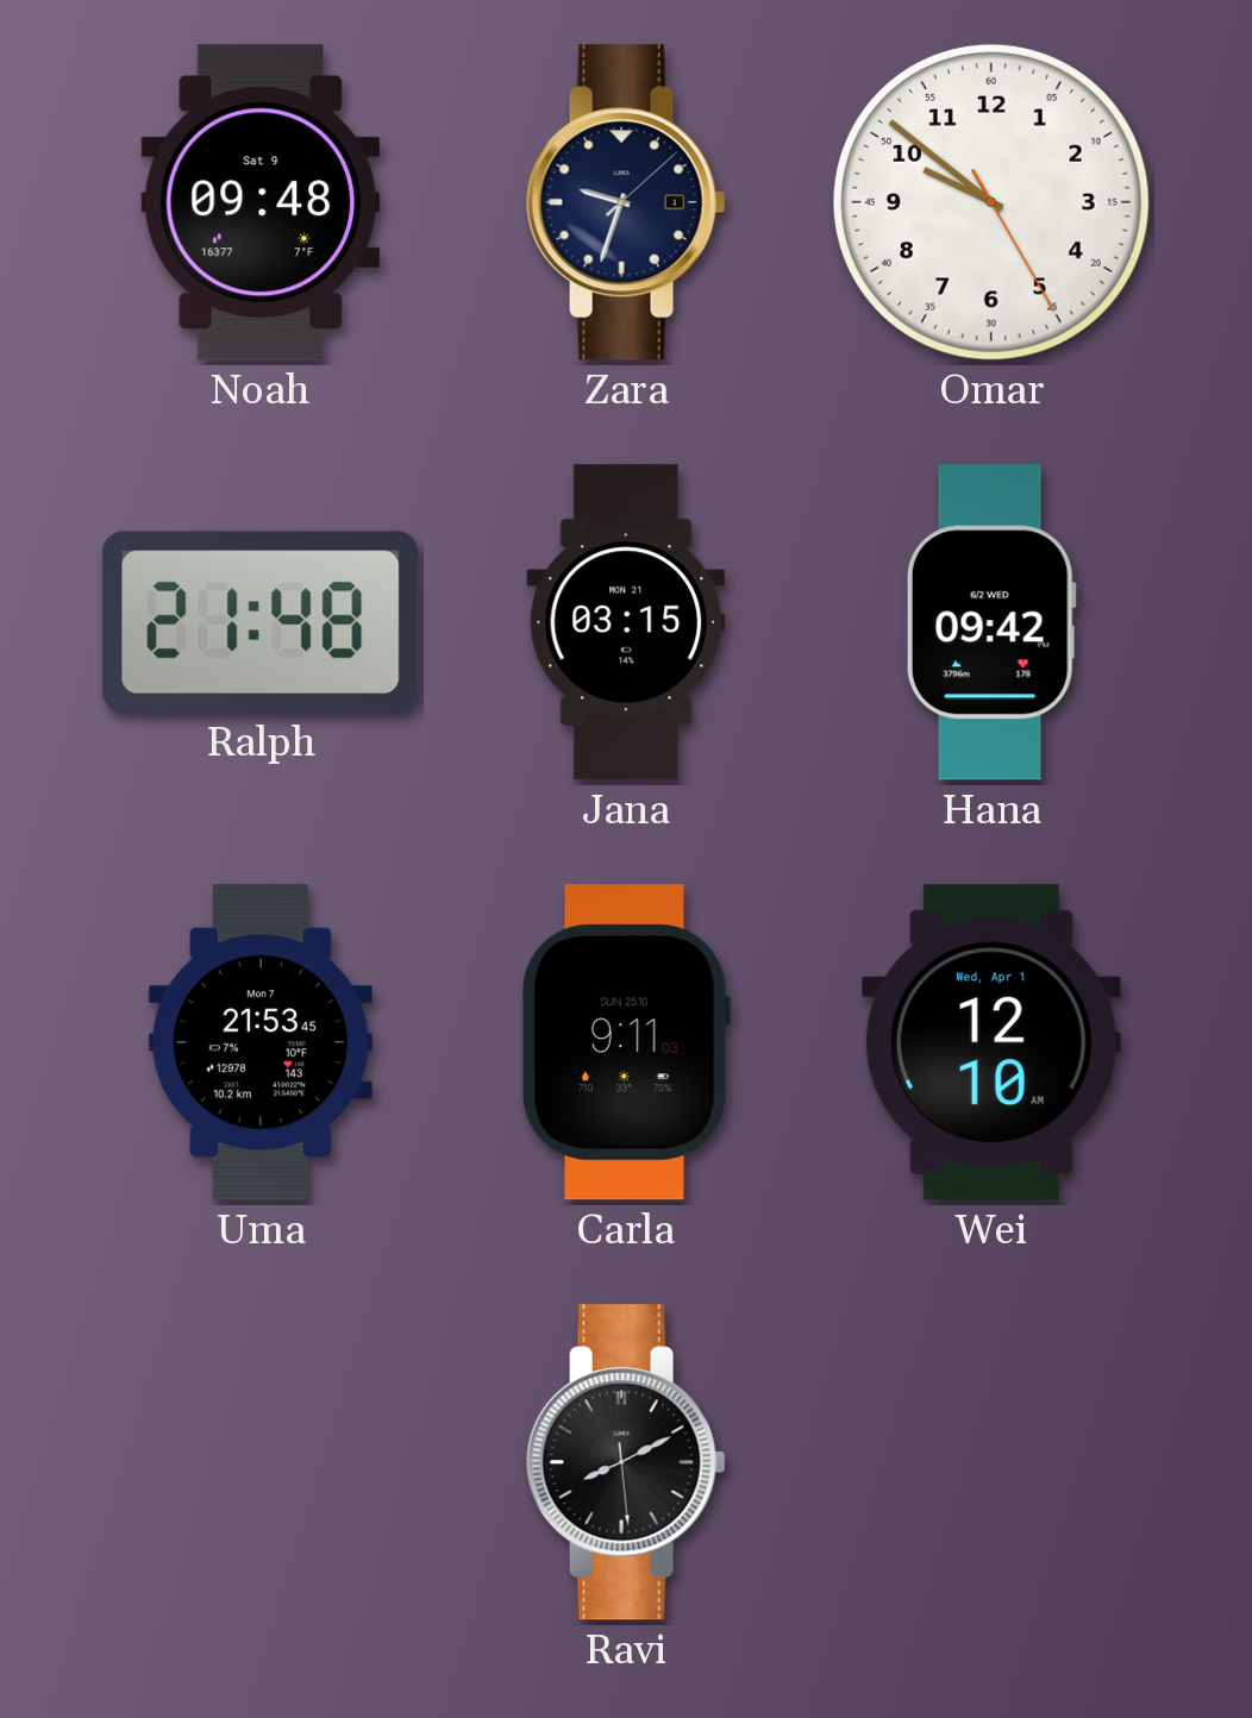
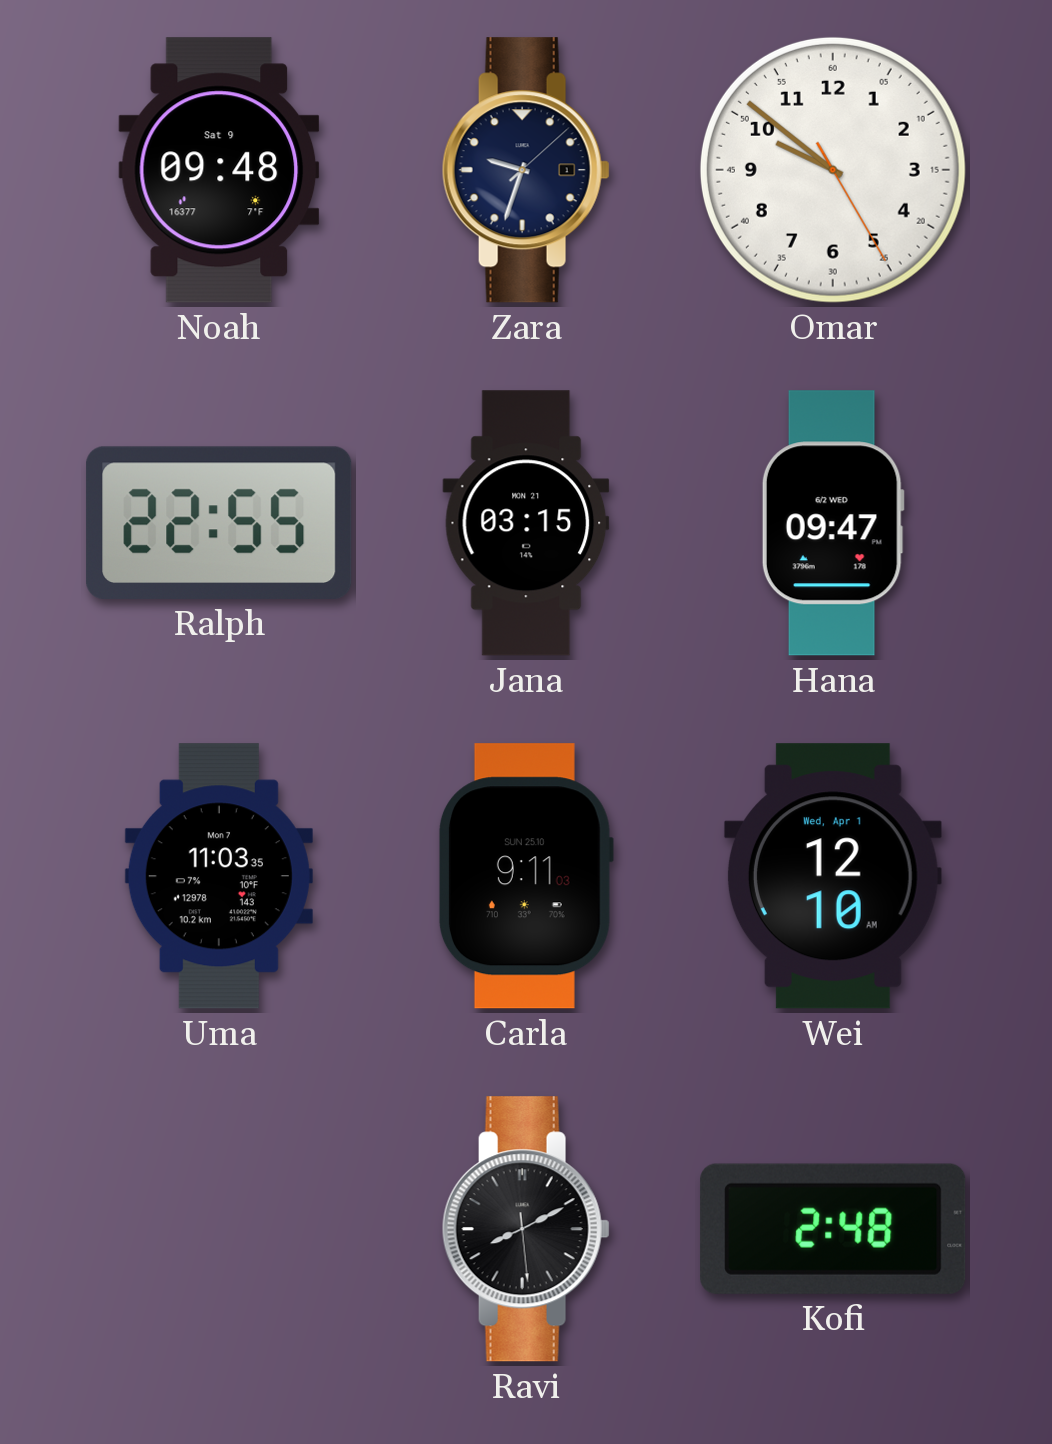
Ralph: 21:48 -> 22:55 (219, 523)
Hana: 09:42 -> 09:47 (833, 523)
Uma: 21:53 -> 11:03 (219, 876)
Kofi: none -> 2:48 (833, 1229)
